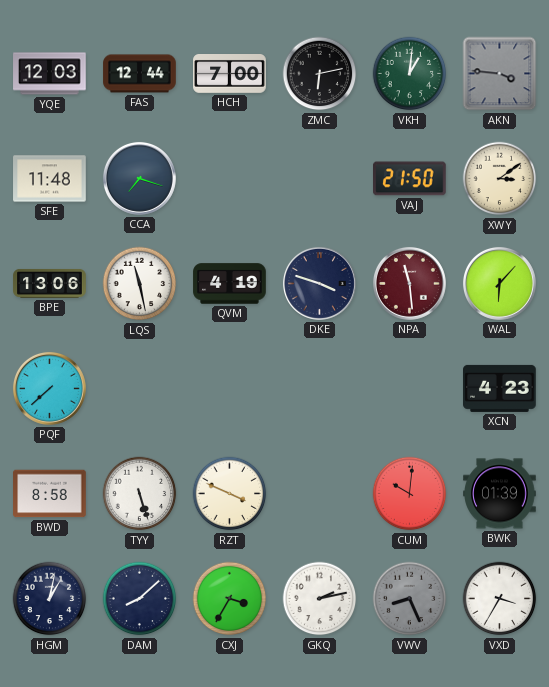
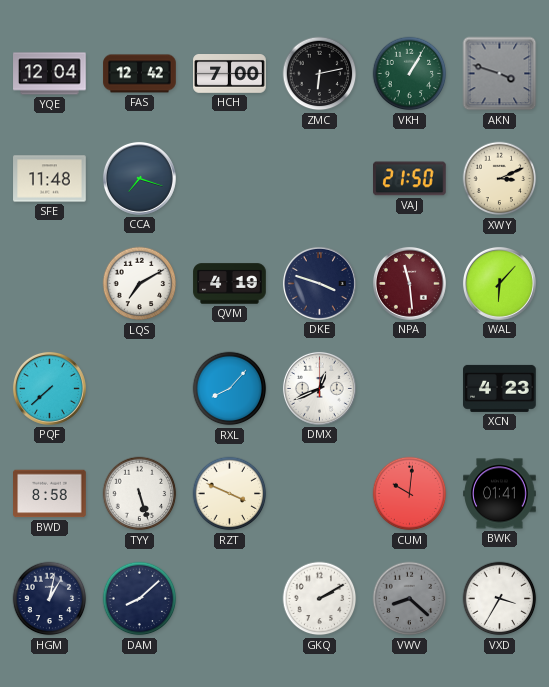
YQE: 12:03 -> 12:04 (50, 74)
FAS: 12:44 -> 12:42 (140, 74)
VKH: 1:01 -> 1:05 (410, 74)
AKN: 3:46 -> 3:48 (500, 74)
XWY: 3:09 -> 3:11 (500, 179)
BPE: 13:06 -> none (50, 283)
LQS: 11:28 -> 7:10 (140, 284)
RXL: none -> 8:07 (230, 389)
DMX: none -> 12:41 (319, 388)
BWK: 01:39 -> 01:41 (500, 494)
CXJ: 3:35 -> none (230, 599)
GKQ: 2:13 -> 2:10 (320, 599)
VWV: 8:26 -> 8:22 (410, 599)
